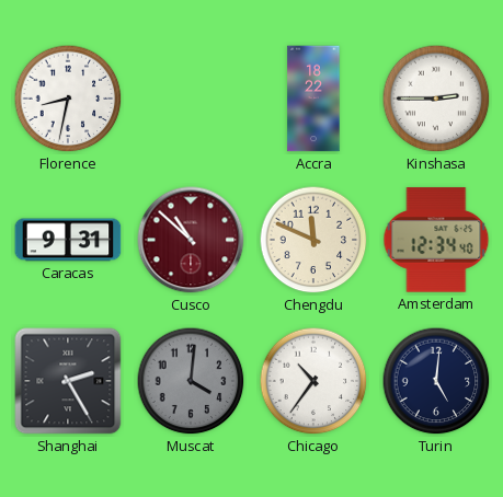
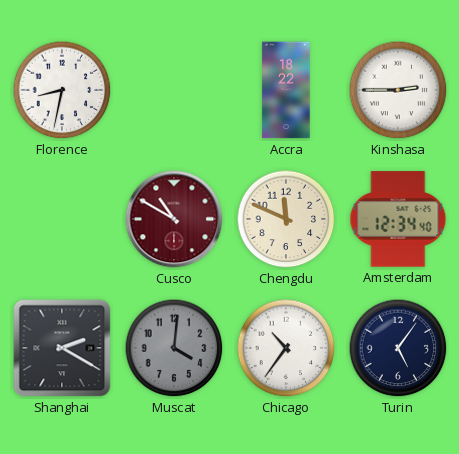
Caracas: 9:31 -> none (68, 240)
Cusco: 10:52 -> 10:50 (174, 219)
Shanghai: 2:25 -> 2:20 (62, 348)
Turin: 5:01 -> 5:06 (398, 348)
